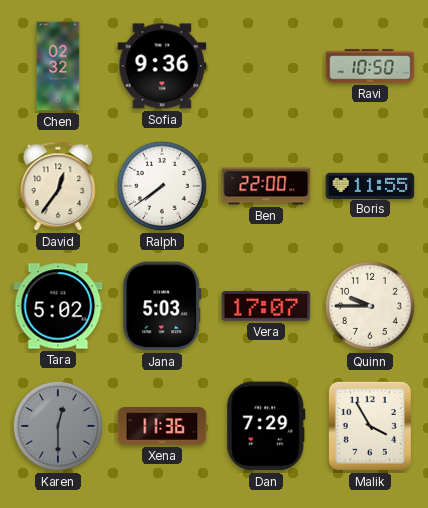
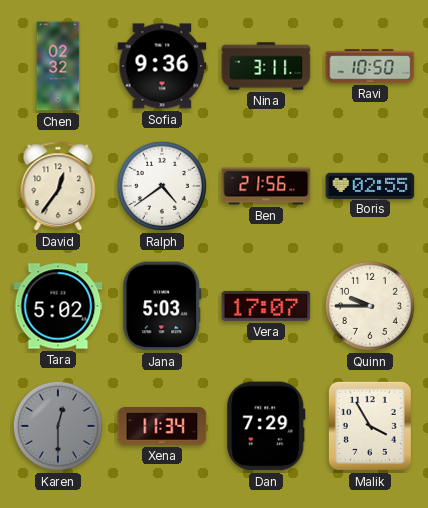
Nina: none -> 3:11 (266, 66)
Ralph: 7:39 -> 4:39 (162, 186)
Ben: 22:00 -> 21:56 (266, 186)
Boris: 11:55 -> 02:55 (370, 185)
Xena: 11:36 -> 11:34 (162, 426)
